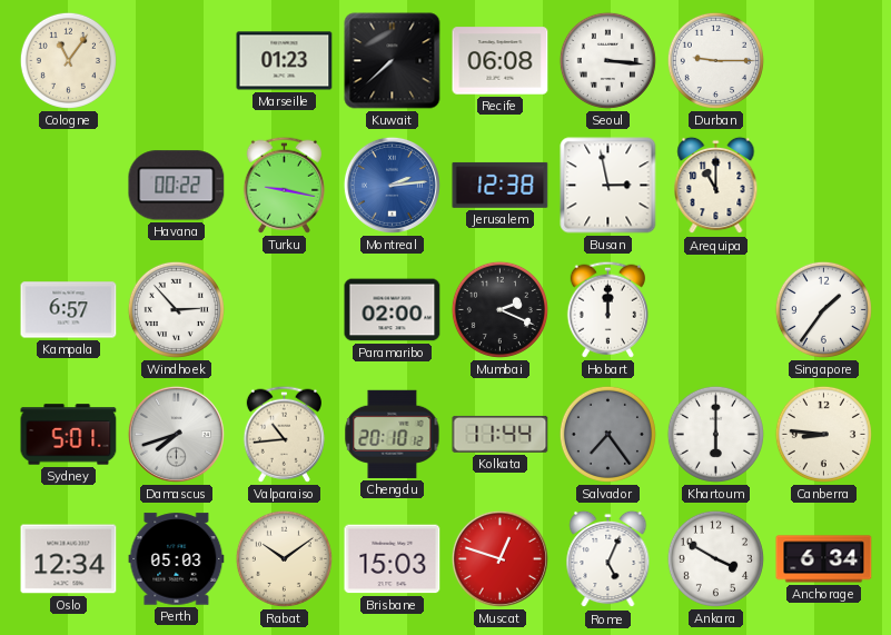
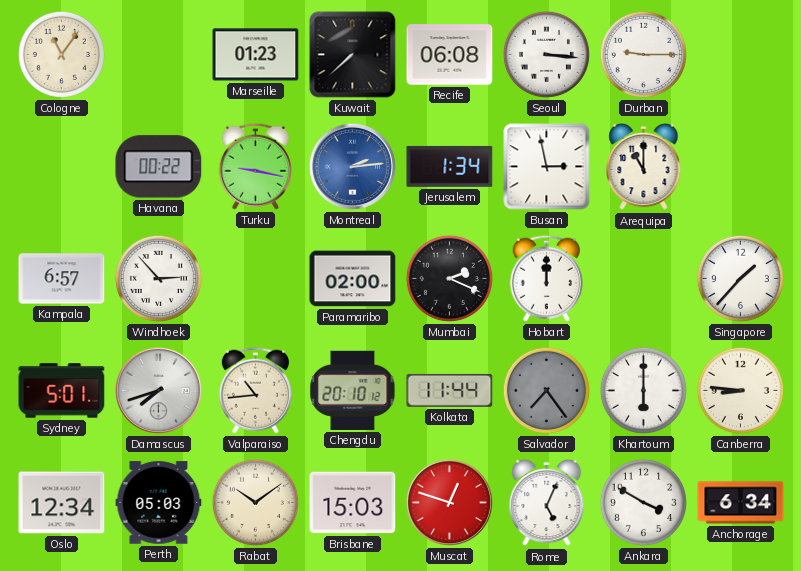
Jerusalem: 12:38 -> 1:34 (450, 166)
Singapore: 1:36 -> 1:37 (740, 278)
